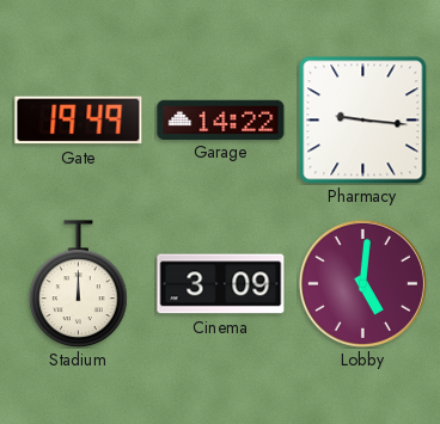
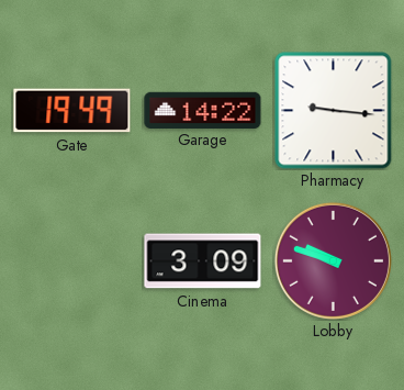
Stadium: 12:00 -> none (79, 284)
Lobby: 5:01 -> 9:48 (333, 260)
